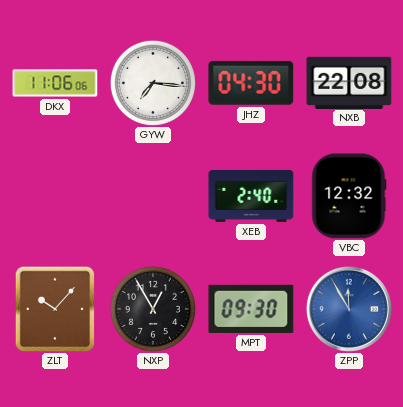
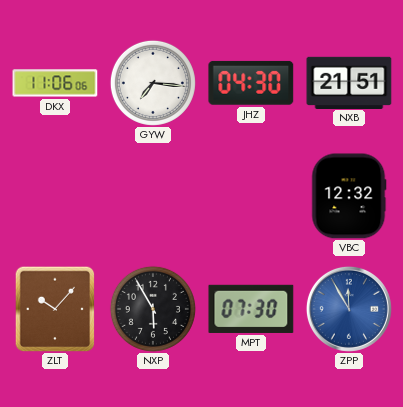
NXB: 22:08 -> 21:51 (349, 82)
XEB: 2:40 -> none (251, 196)
NXP: 12:55 -> 5:55 (153, 309)
MPT: 09:30 -> 07:30 (251, 309)
